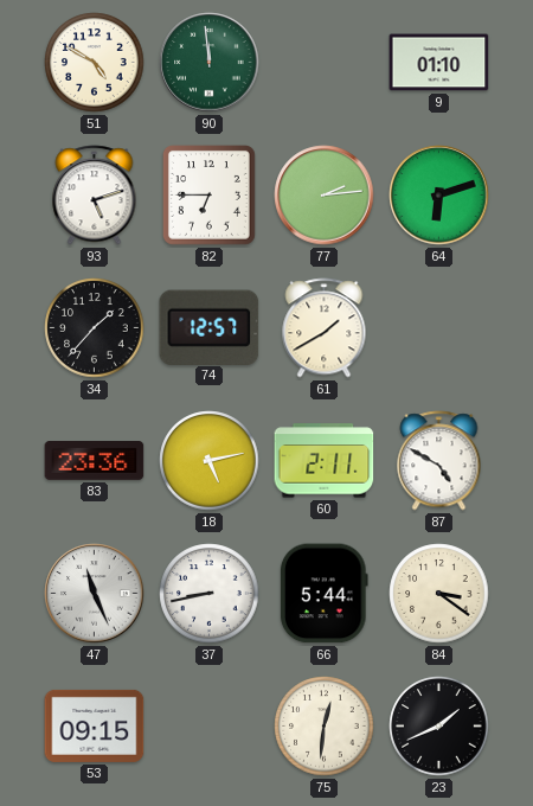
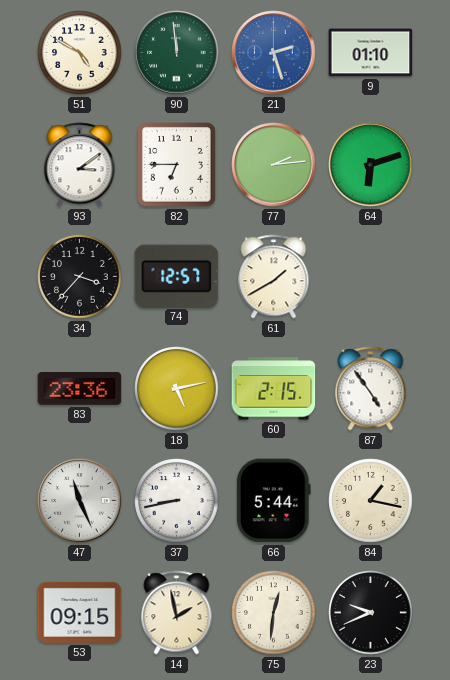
21: none -> 2:27 (274, 53)
93: 5:12 -> 3:09 (80, 165)
34: 1:37 -> 3:37 (80, 277)
60: 2:11 -> 2:15 (274, 389)
87: 4:50 -> 4:54 (371, 389)
84: 3:21 -> 1:17 (371, 501)
14: none -> 1:58 (177, 613)
23: 1:41 -> 9:41 (371, 613)
